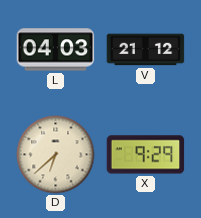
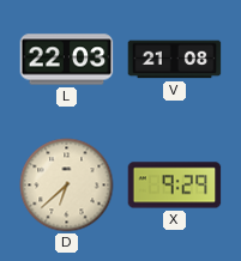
L: 04:03 -> 22:03 (67, 60)
V: 21:12 -> 21:08 (175, 60)
